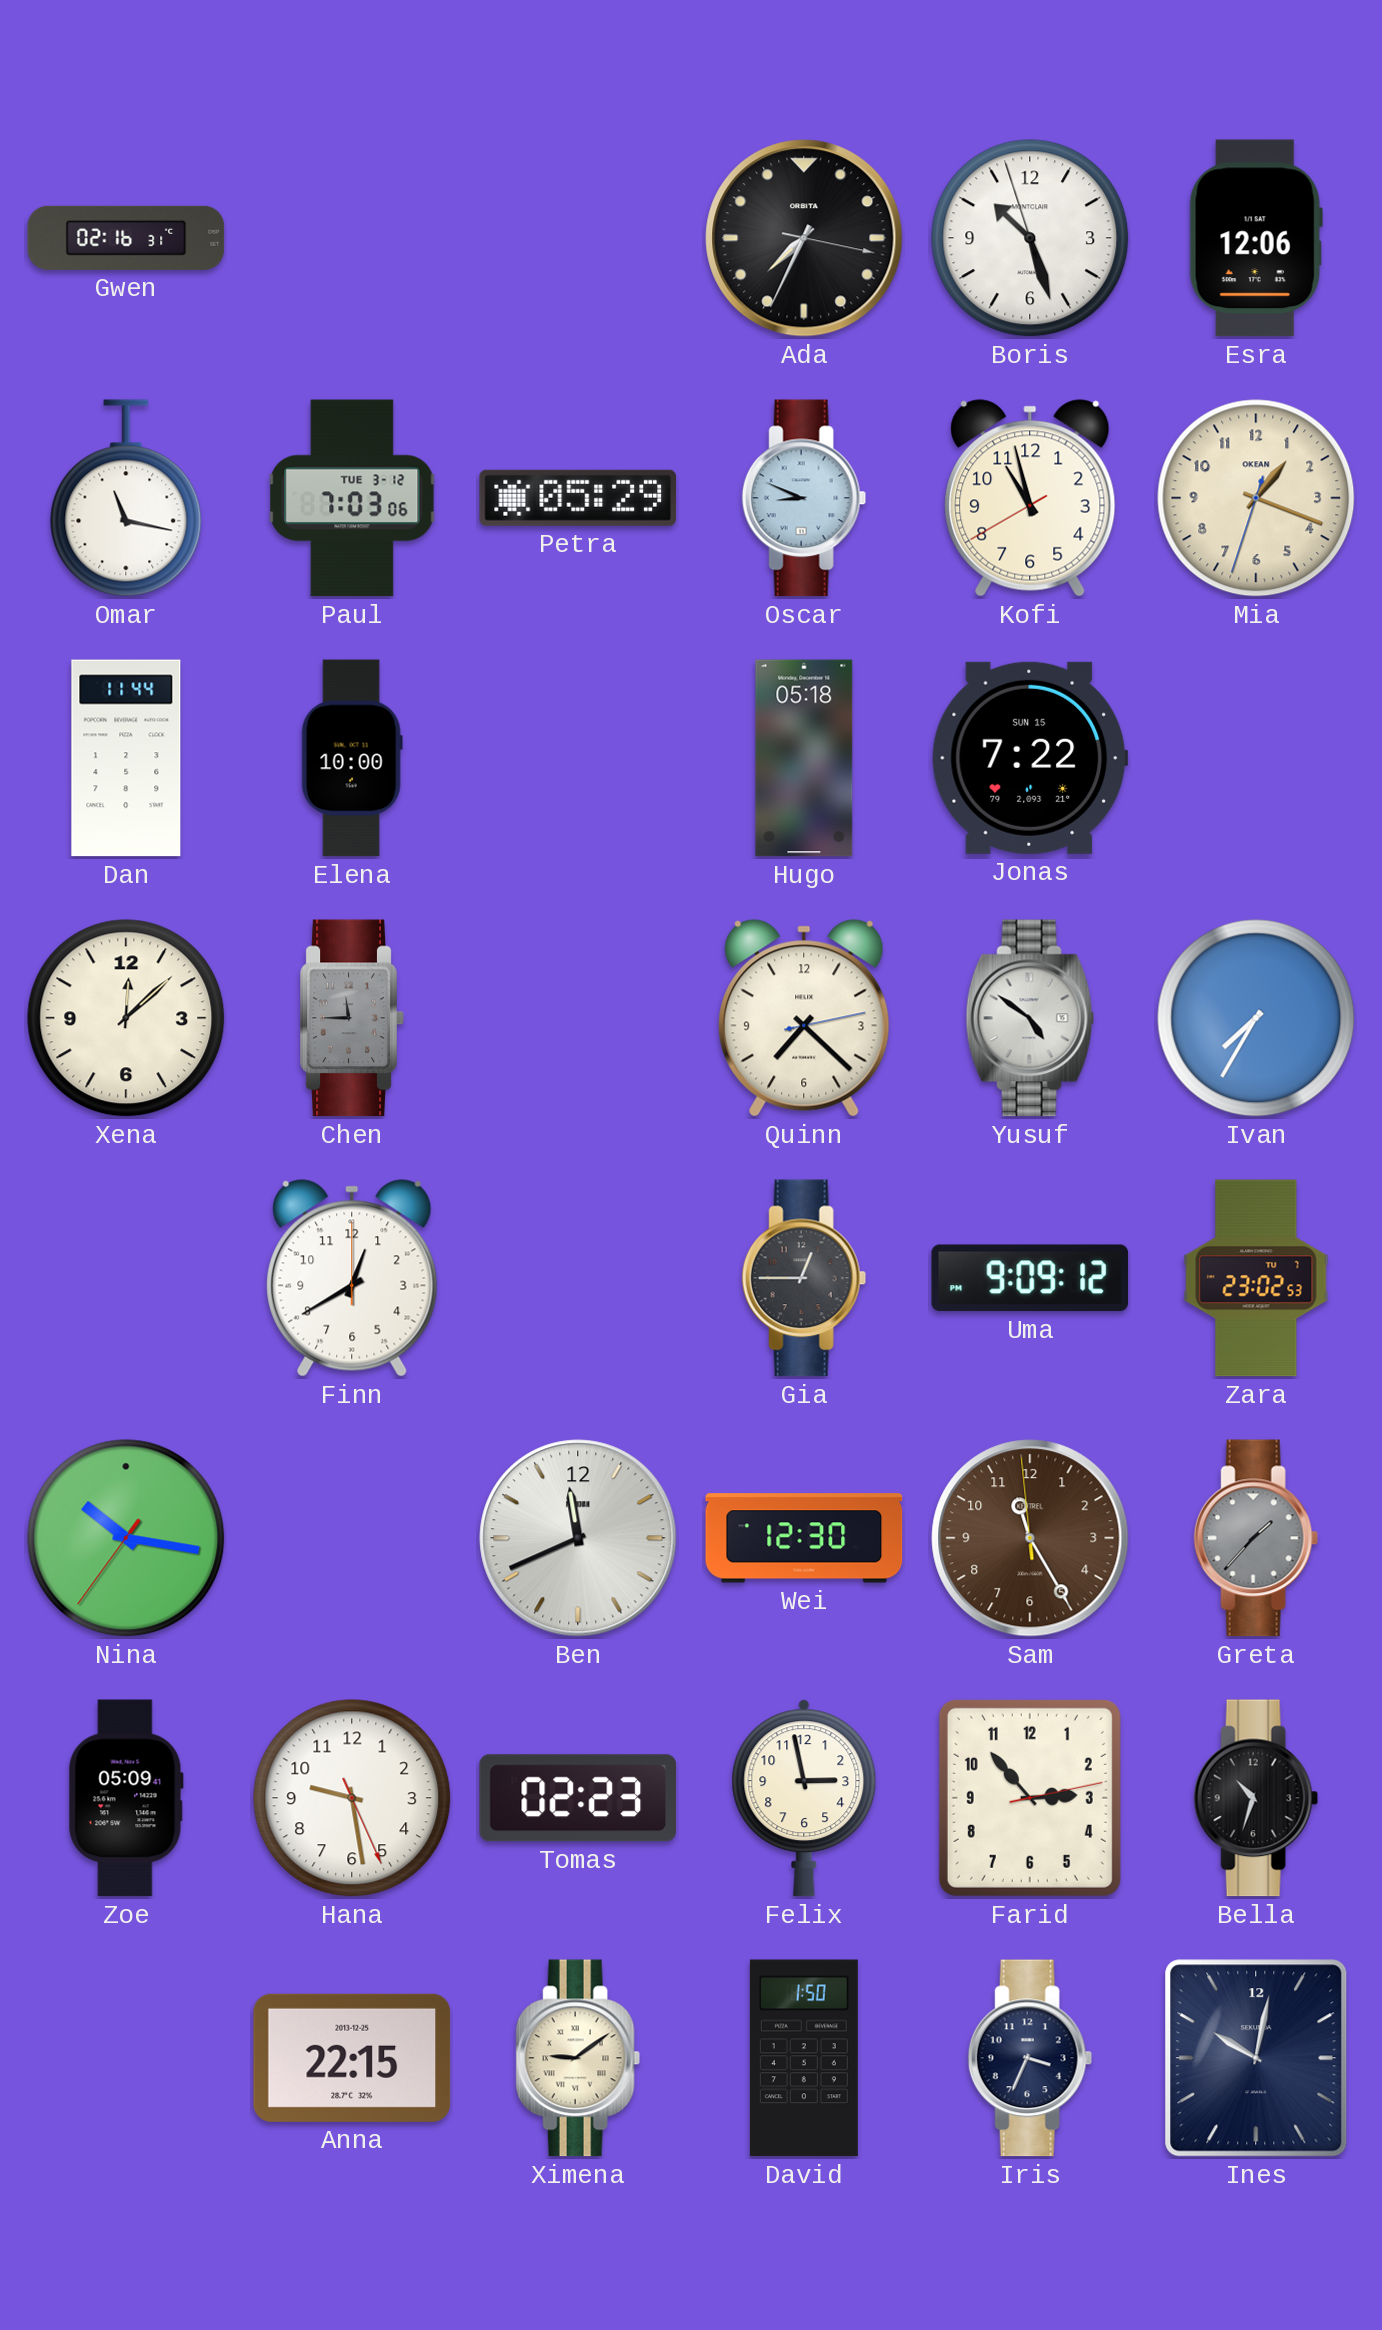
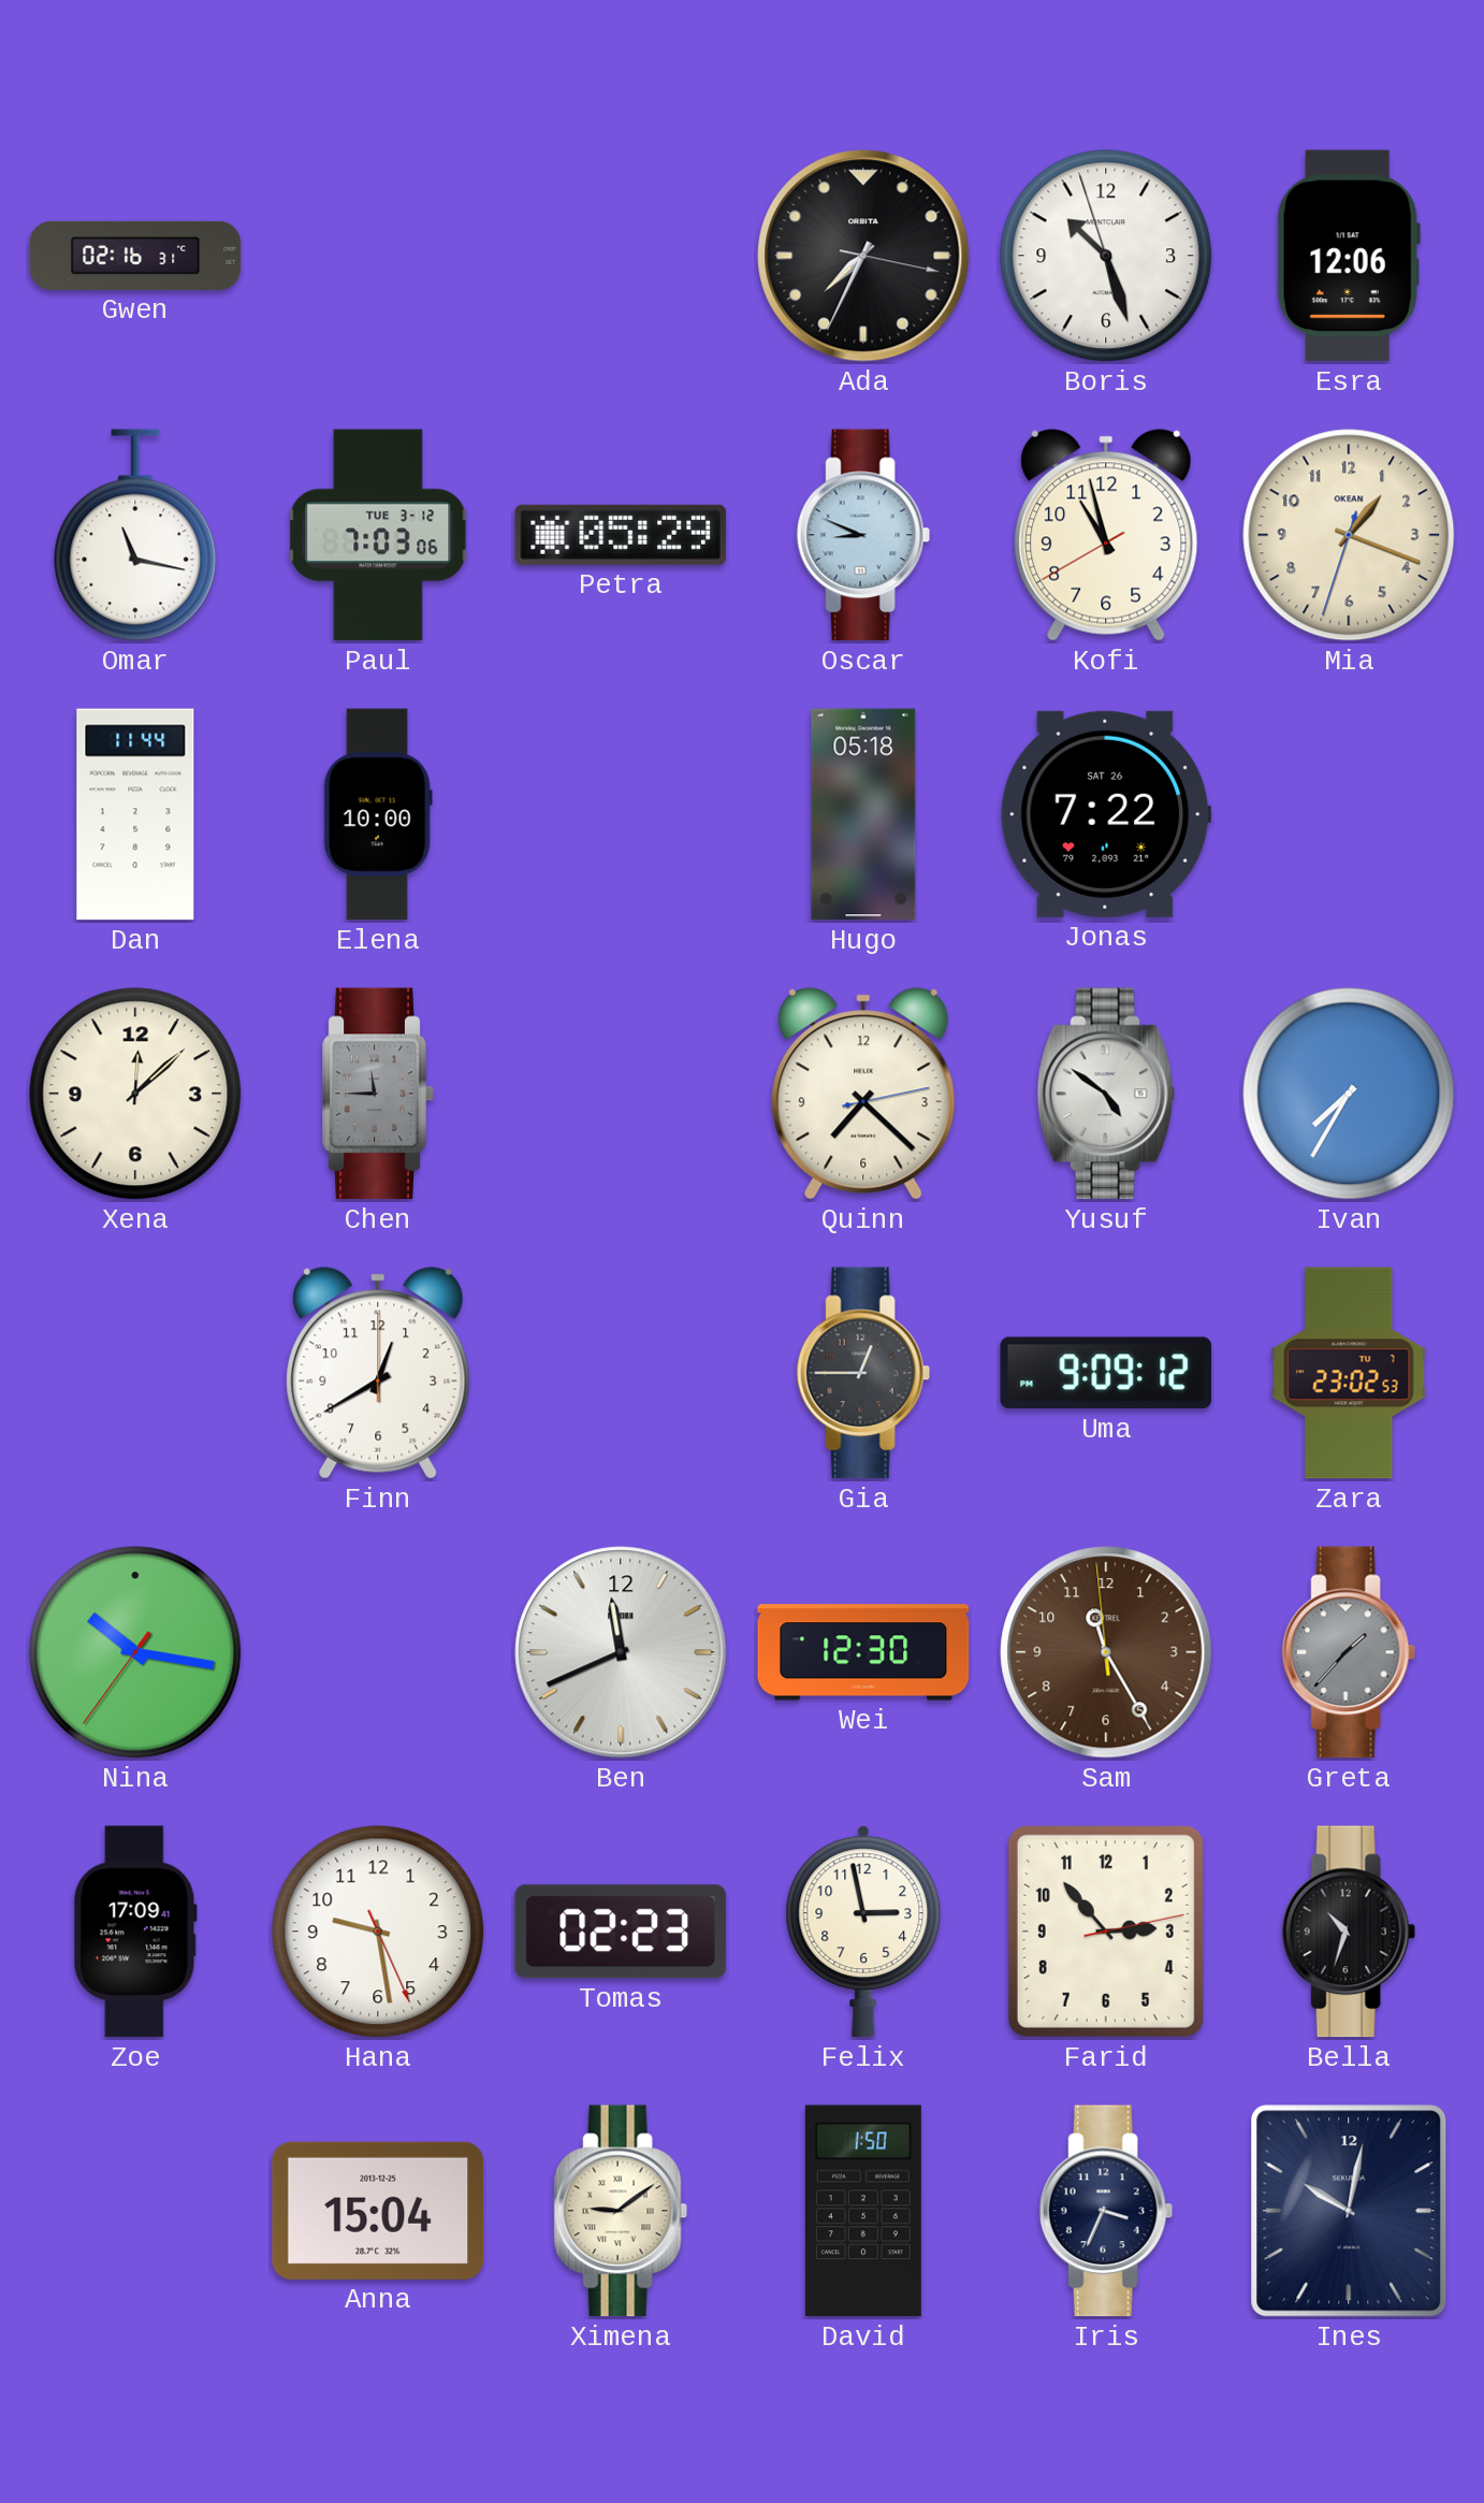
Jonas date: SUN 15 -> SAT 26 (1106, 814)
Zoe: 05:09 -> 17:09 (135, 1931)
Anna: 22:15 -> 15:04 (378, 2211)
